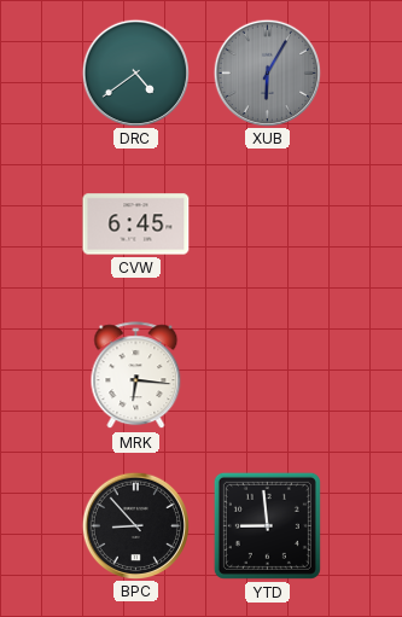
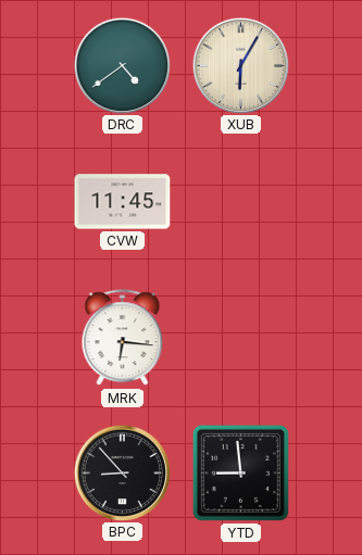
XUB dial: grey -> cream (240, 65)
CVW: 6:45 -> 11:45 (123, 202)
